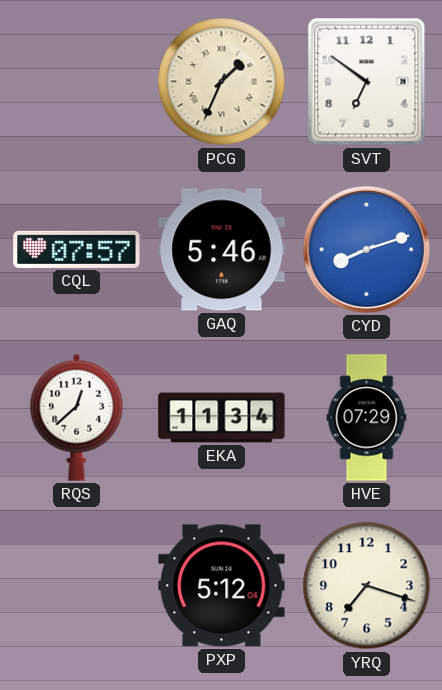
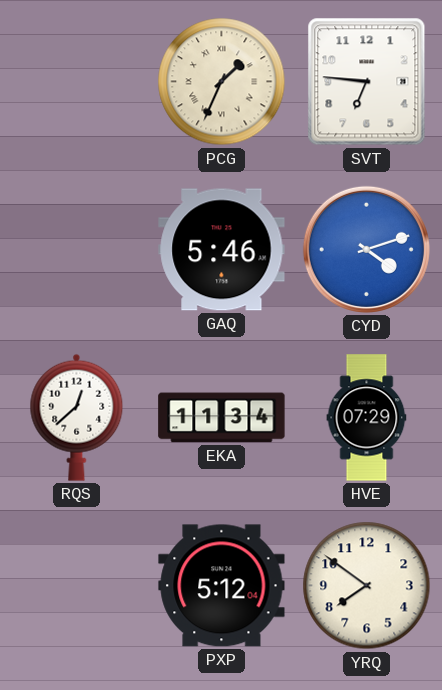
SVT: 6:51 -> 6:46 (367, 82)
CQL: 07:57 -> none (77, 249)
CYD: 8:12 -> 4:12 (366, 249)
YRQ: 7:18 -> 7:51 (367, 586)
